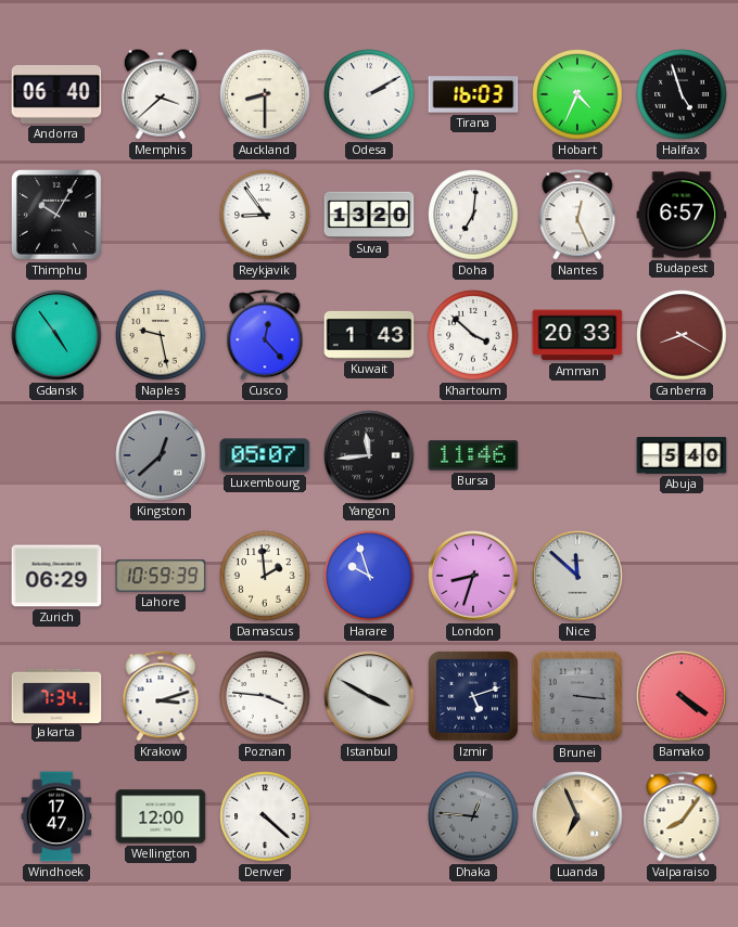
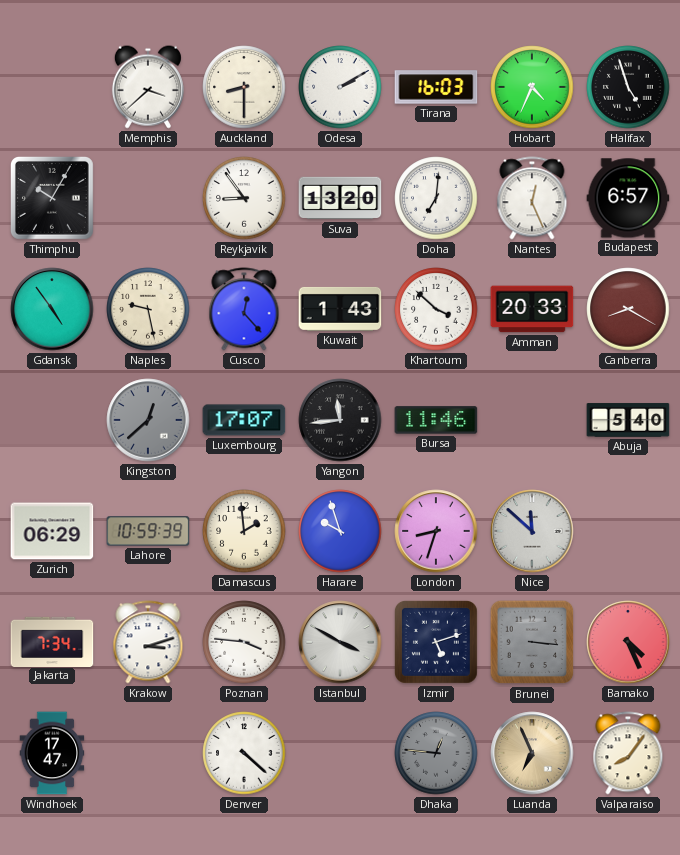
Andorra: 06:40 -> none (56, 94)
Luxembourg: 05:07 -> 17:07 (244, 420)
Bamako: 4:21 -> 4:26 (628, 642)
Wellington: 12:00 -> none (161, 816)
